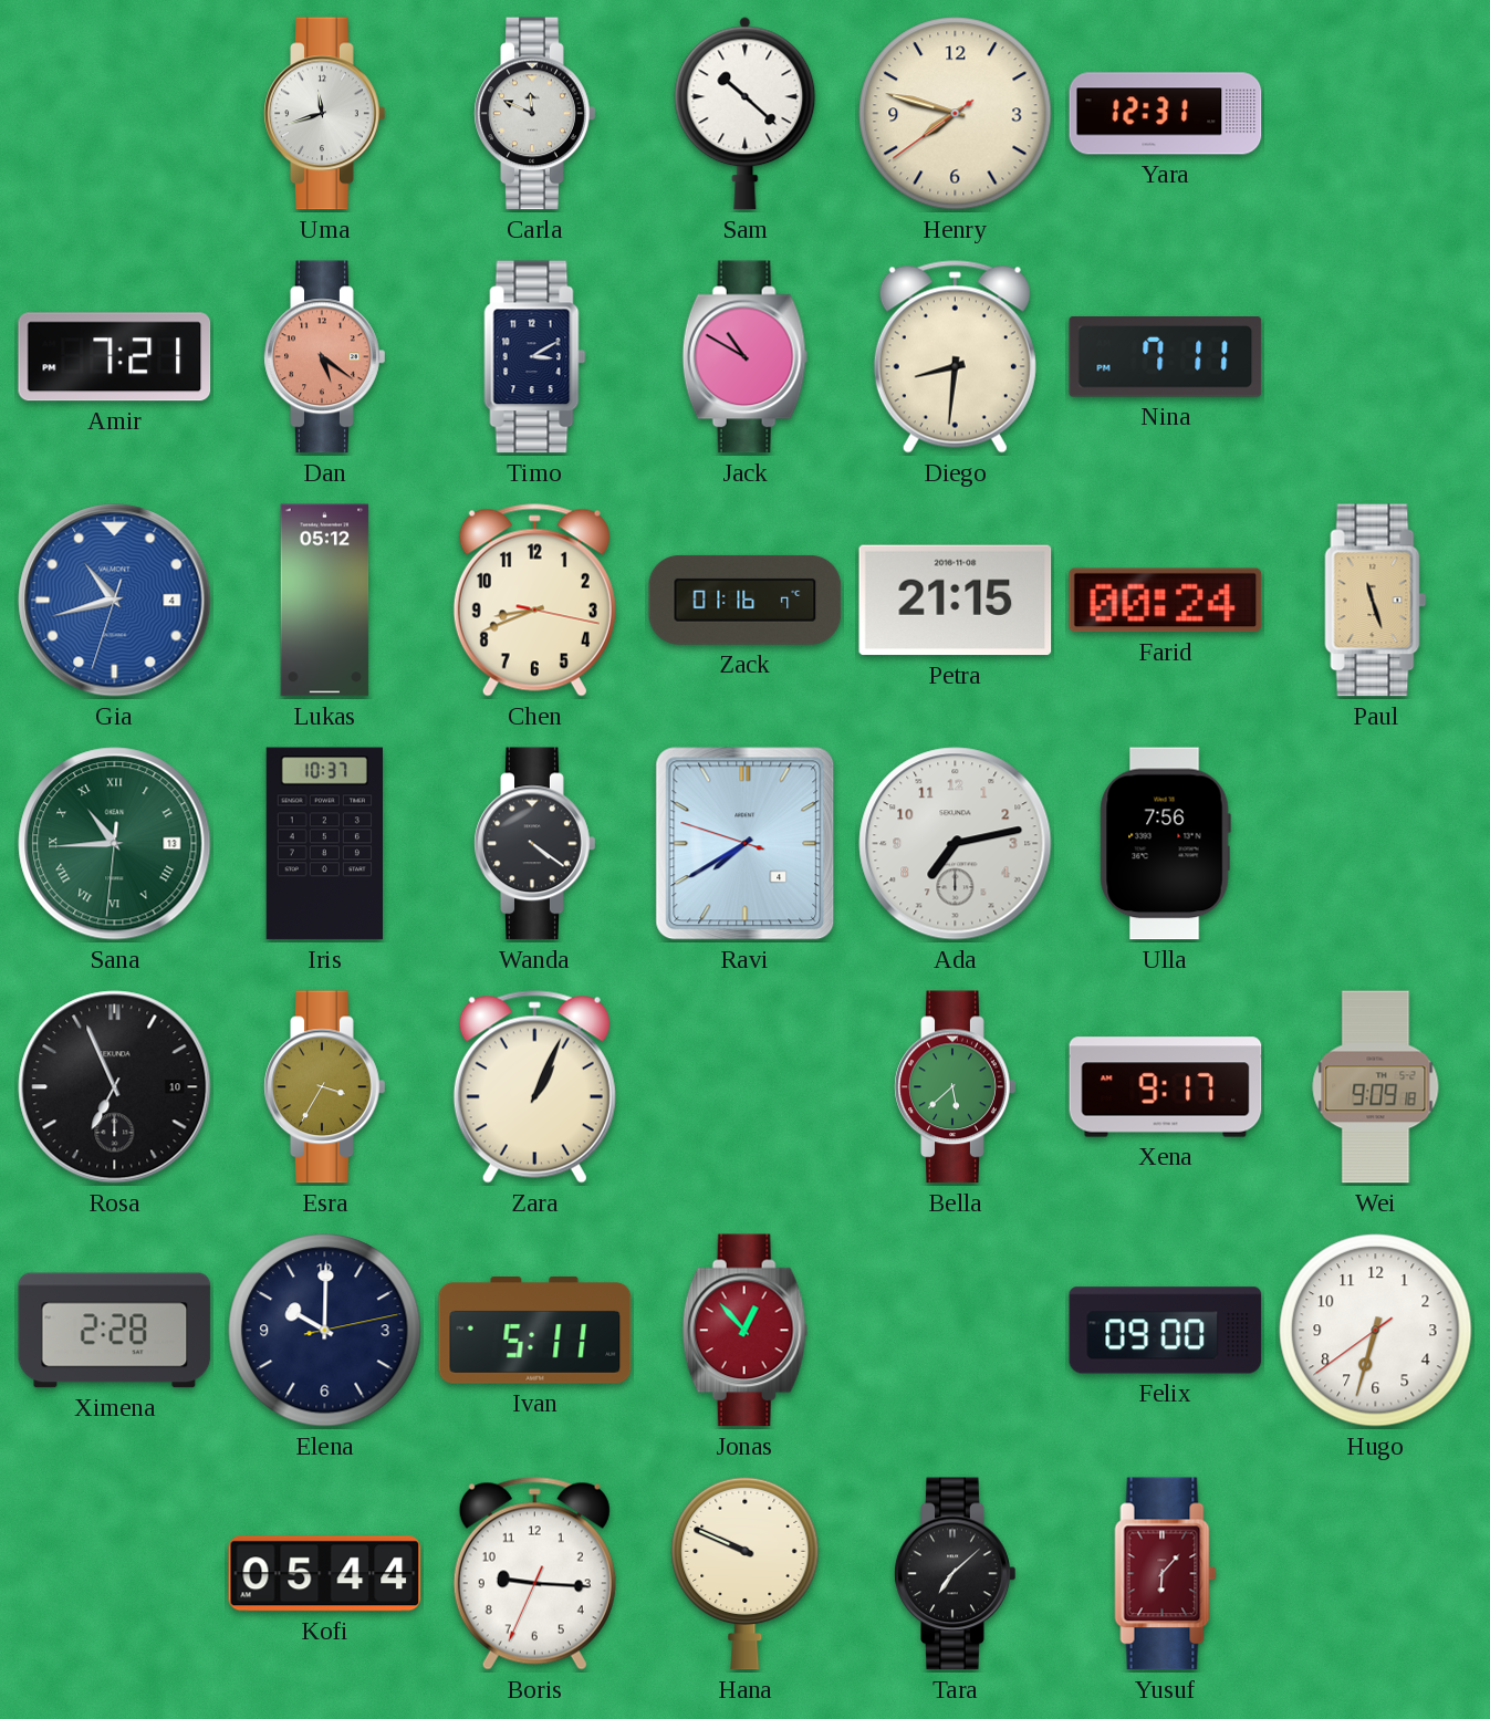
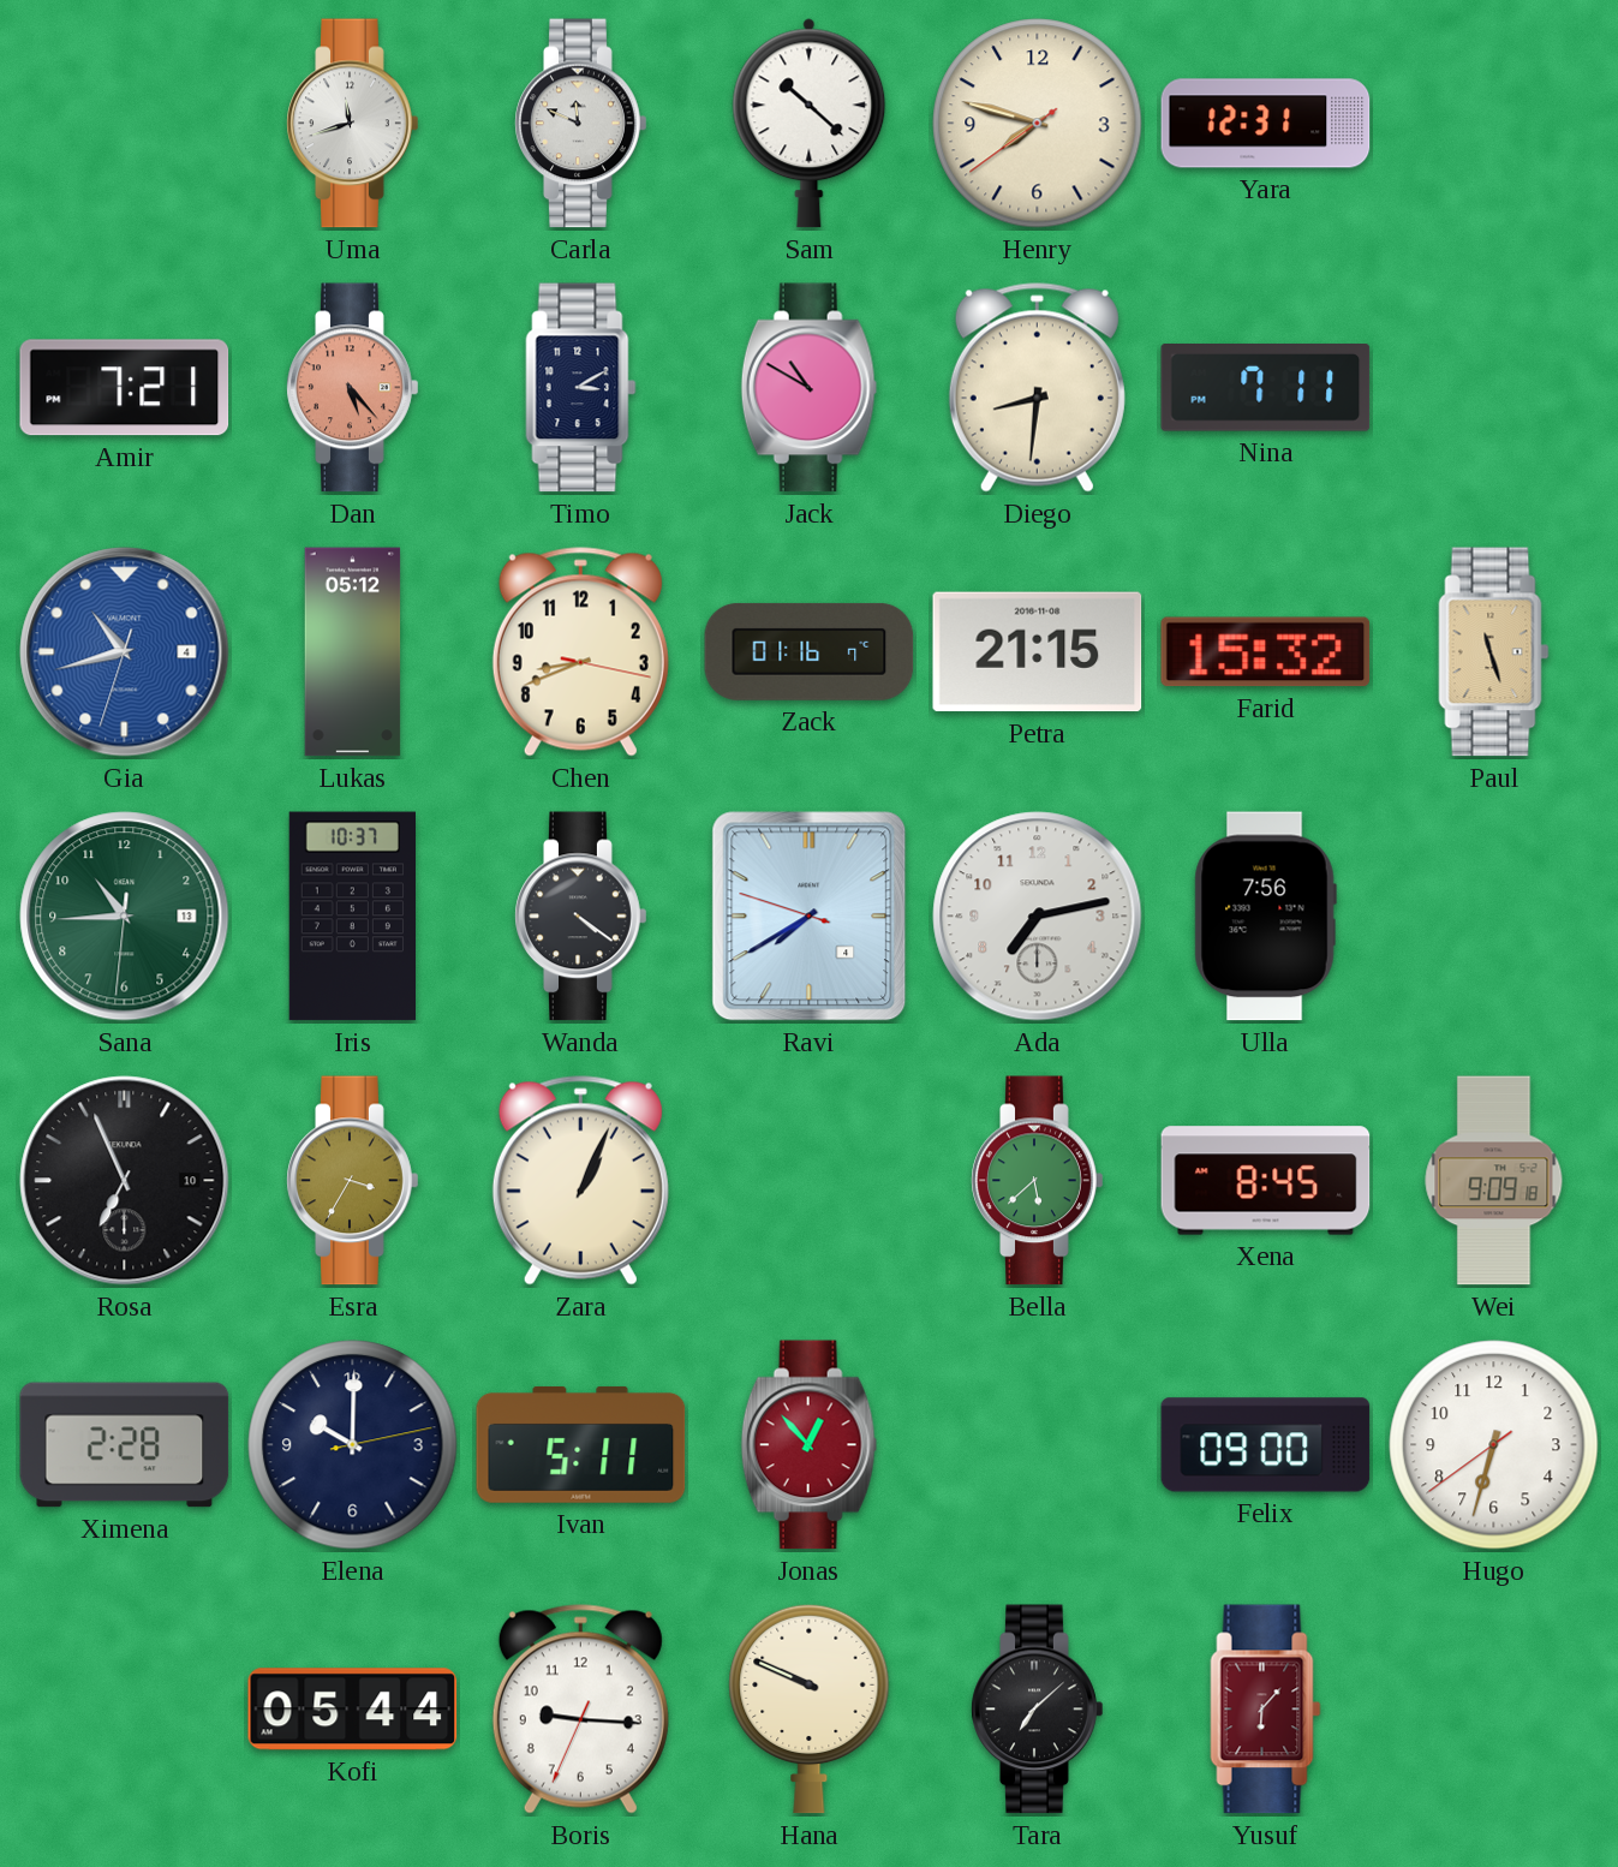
Dan: 5:21 -> 5:23 (353, 388)
Farid: 00:24 -> 15:32 (1266, 652)
Sana numerals: Roman -> Arabic (125, 917)
Xena: 9:17 -> 8:45 (1266, 1181)
